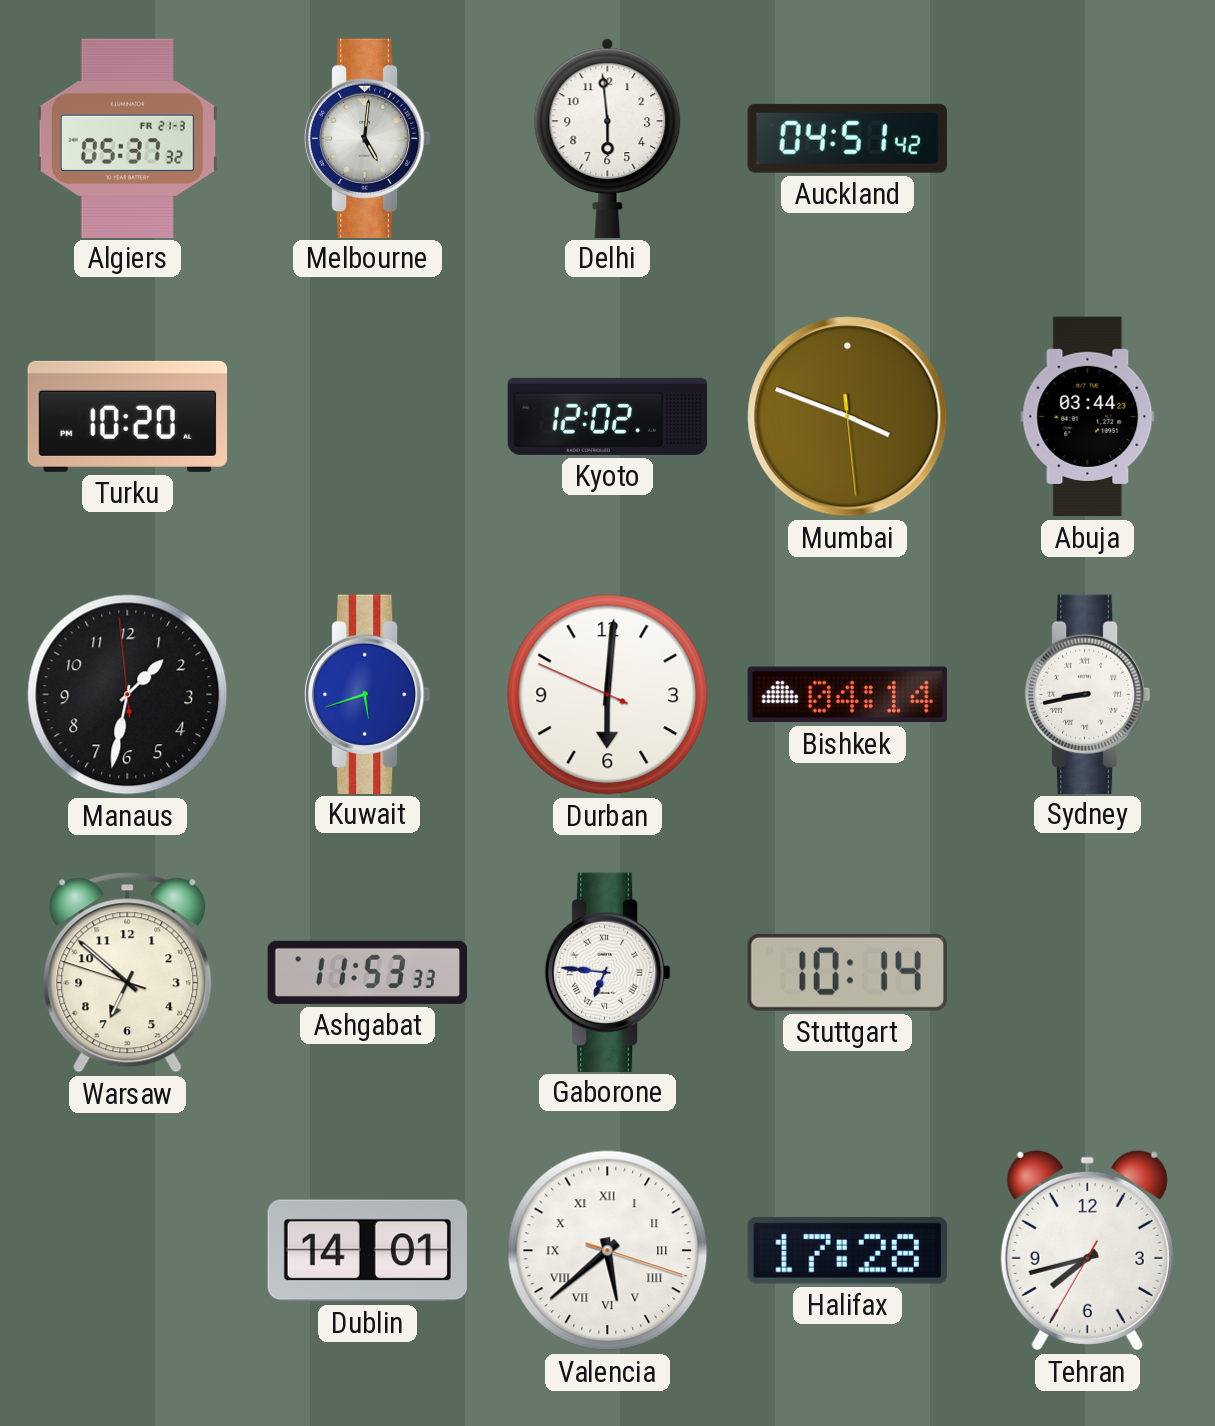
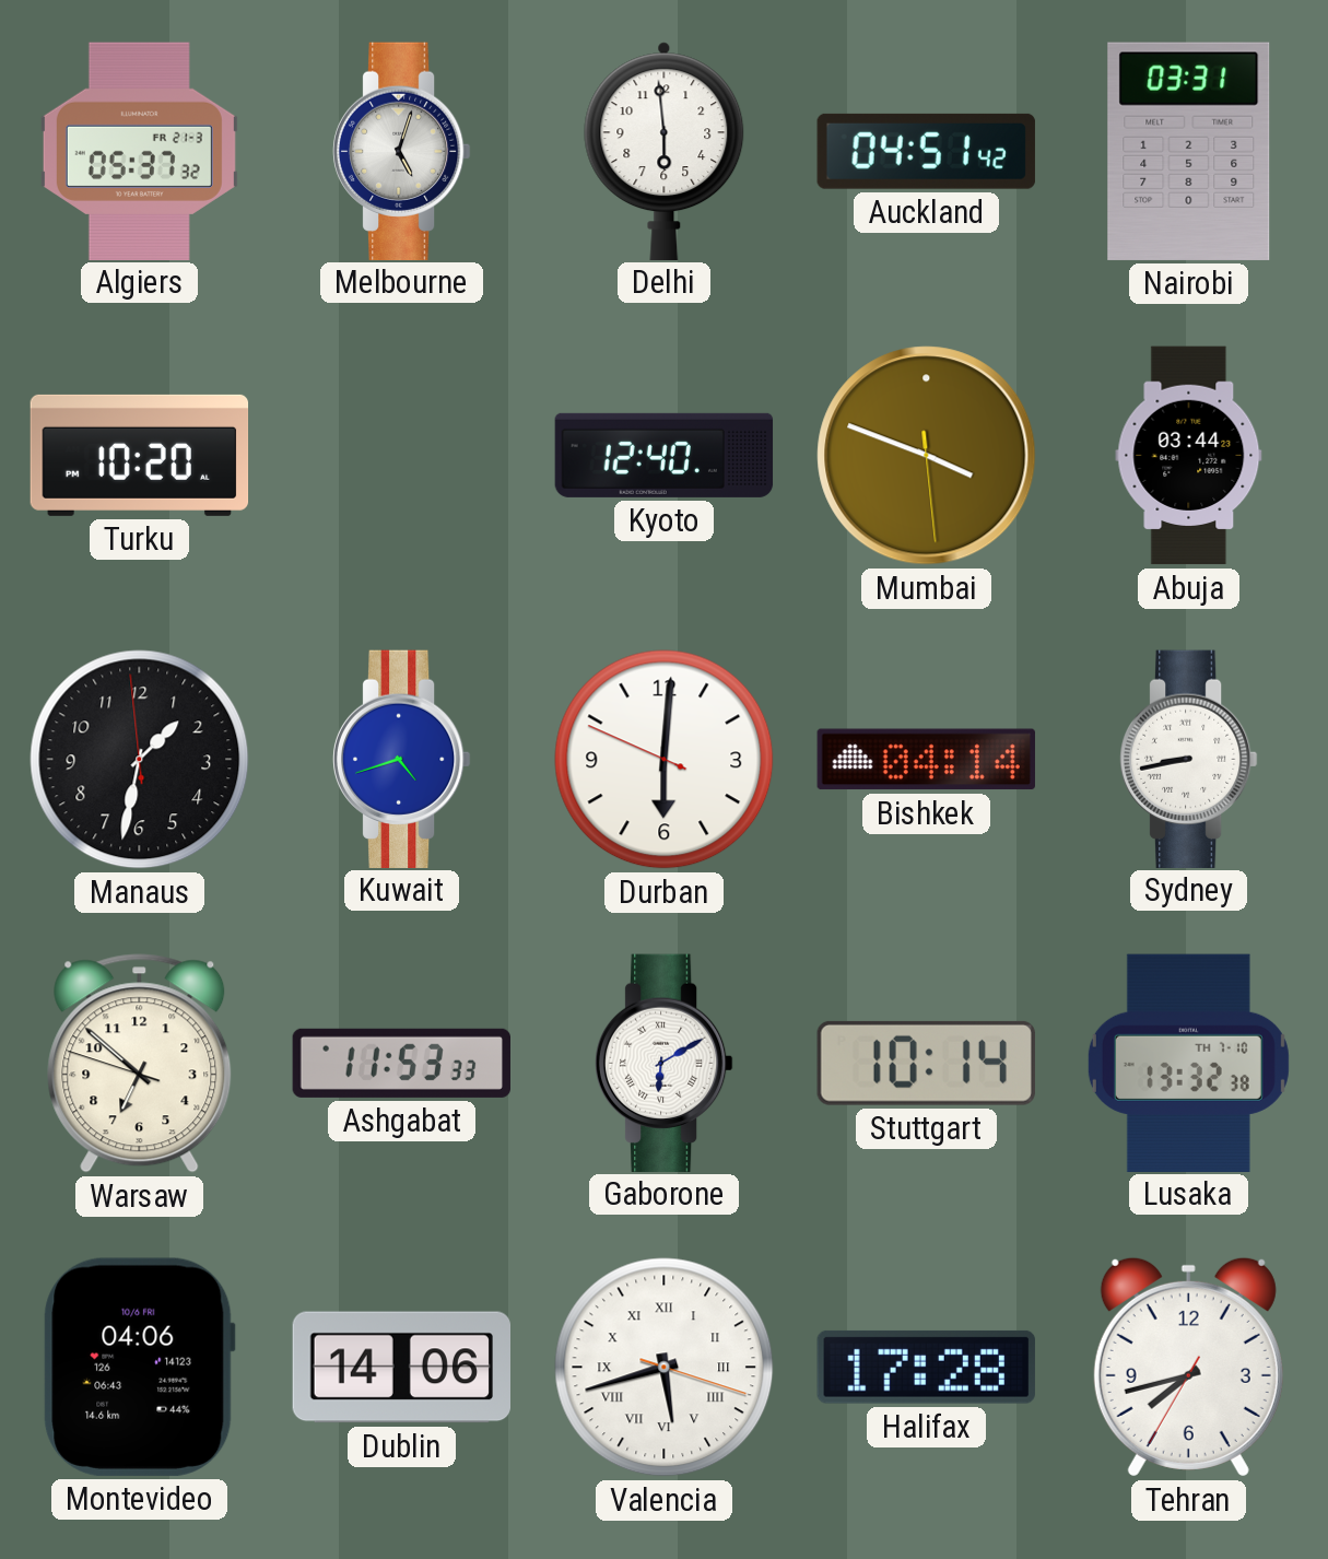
Melbourne: 5:01 -> 5:03 (401, 151)
Nairobi: none -> 03:31 (1189, 151)
Kyoto: 12:02 -> 12:40 (665, 455)
Kuwait: 5:42 -> 4:42 (401, 759)
Gaborone: 6:46 -> 6:10 (663, 1063)
Lusaka: none -> 13:32 (1188, 1063)
Montevideo: none -> 04:06 (139, 1367)
Dublin: 14:01 -> 14:06 (401, 1368)
Valencia: 5:38 -> 5:42 (665, 1368)
